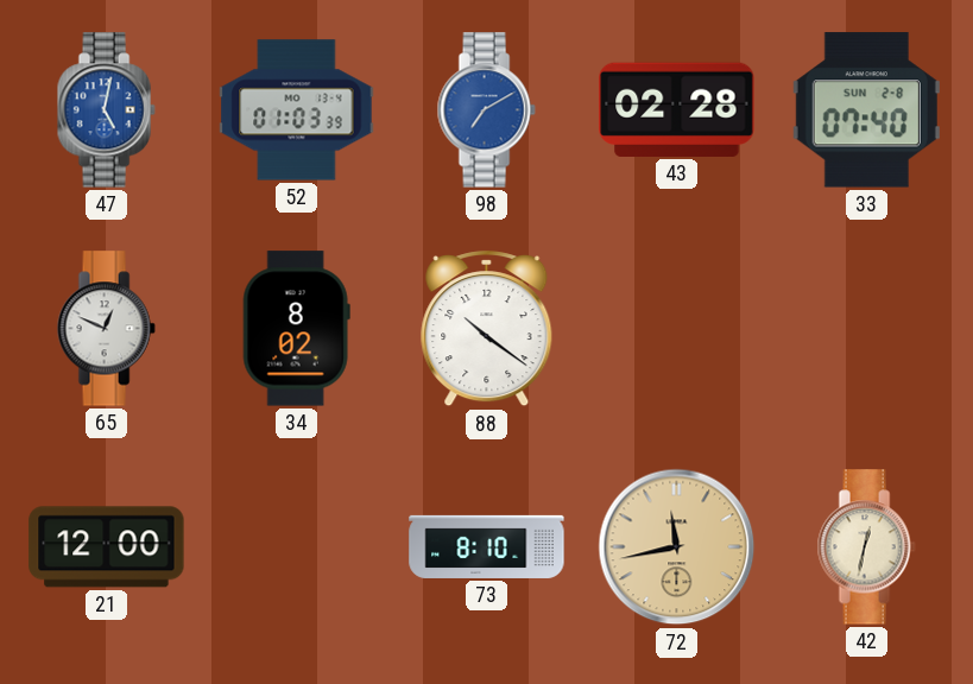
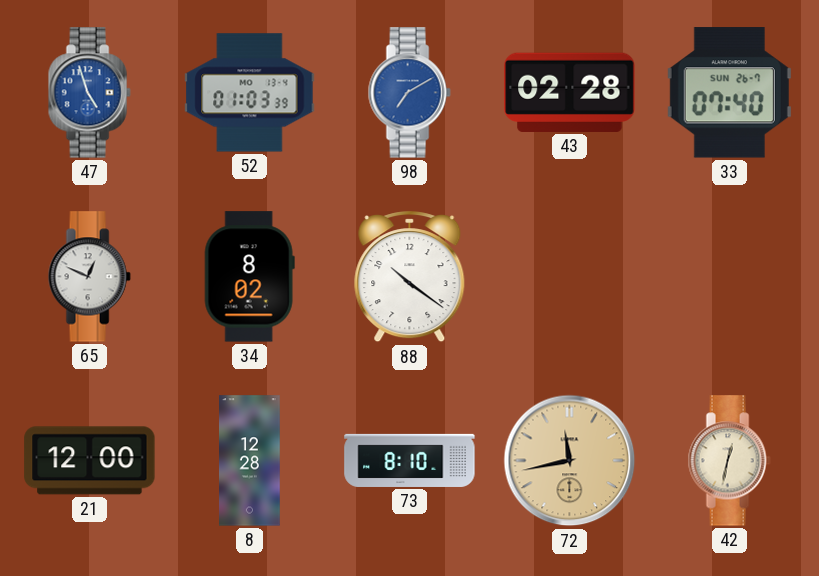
47: 5:02 -> 4:57 (89, 93)
33 date: SUN 2-8 -> SUN 26-7 (729, 93)
8: none -> 12:28 (250, 461)
